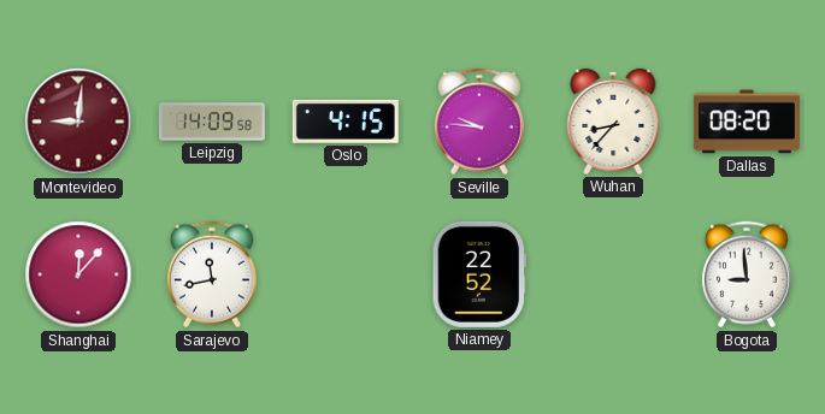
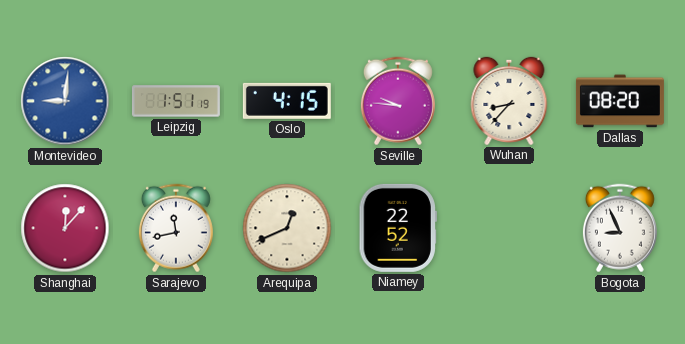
Montevideo dial: burgundy -> blue (65, 101)
Leipzig: 14:09 -> 1:51 (176, 101)
Arequipa: none -> 12:41 (287, 228)
Bogota: 8:59 -> 8:56 (620, 228)
